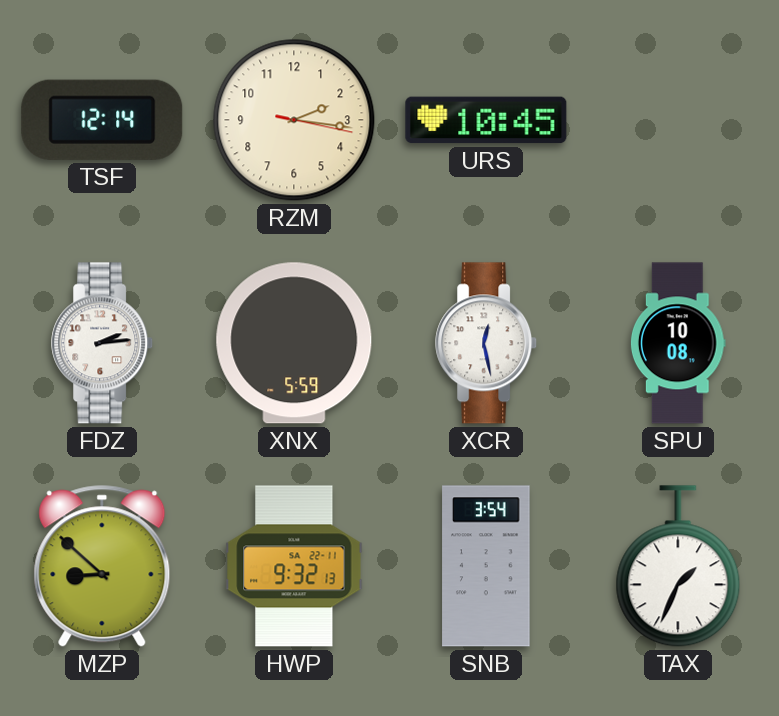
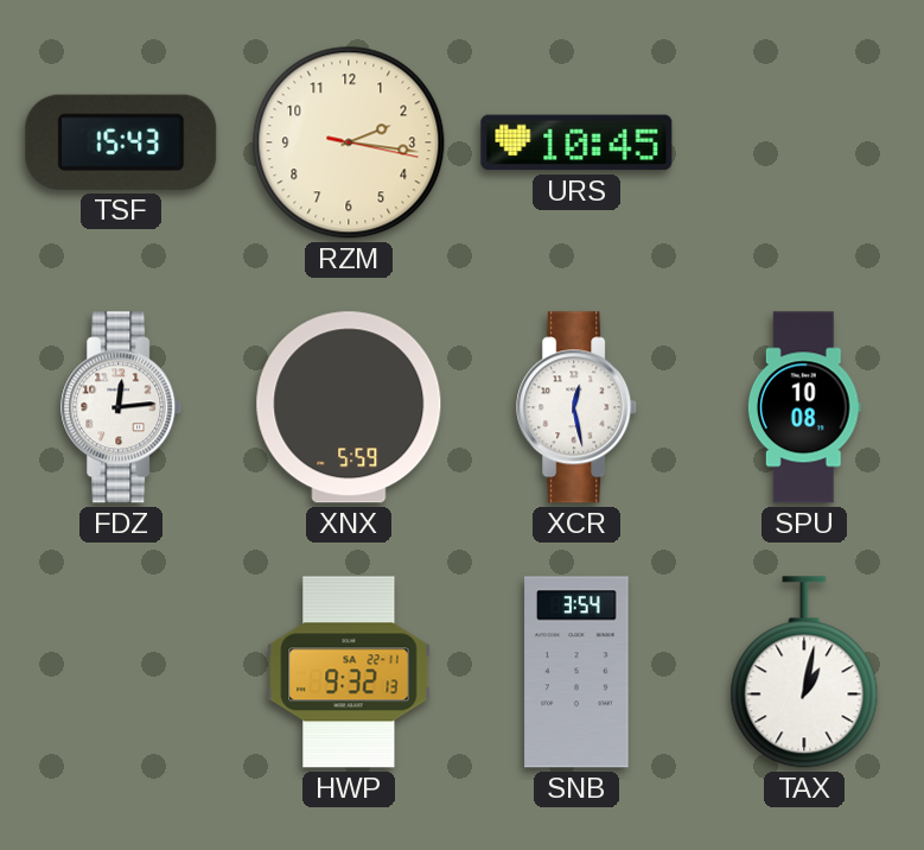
TSF: 12:14 -> 15:43 (121, 142)
FDZ: 2:14 -> 12:14 (122, 407)
MZP: 8:52 -> none (102, 566)
TAX: 1:34 -> 1:02 (804, 672)
